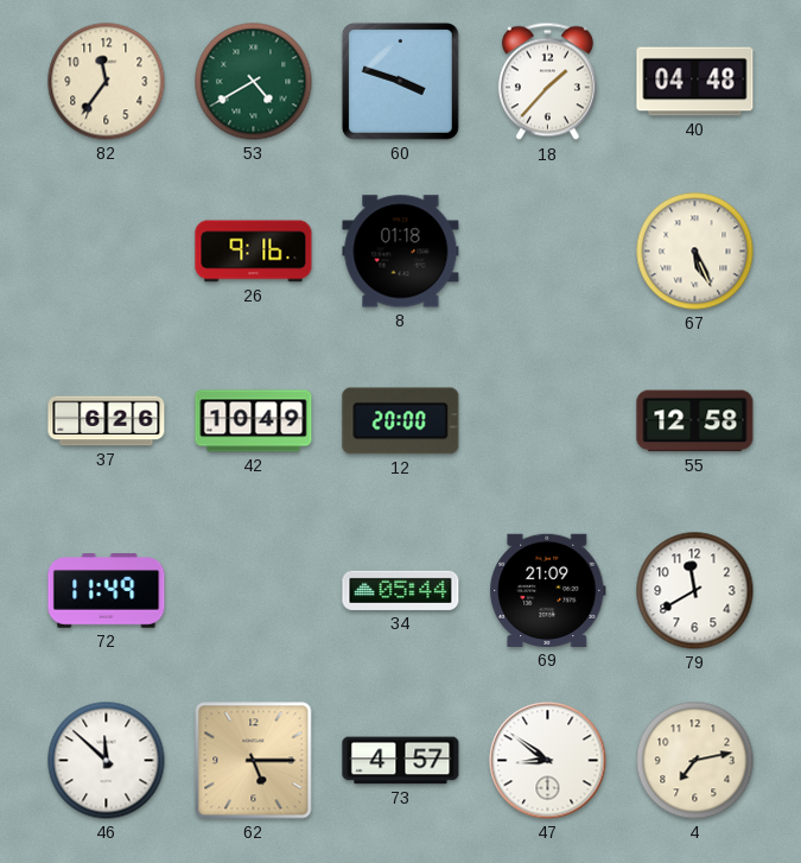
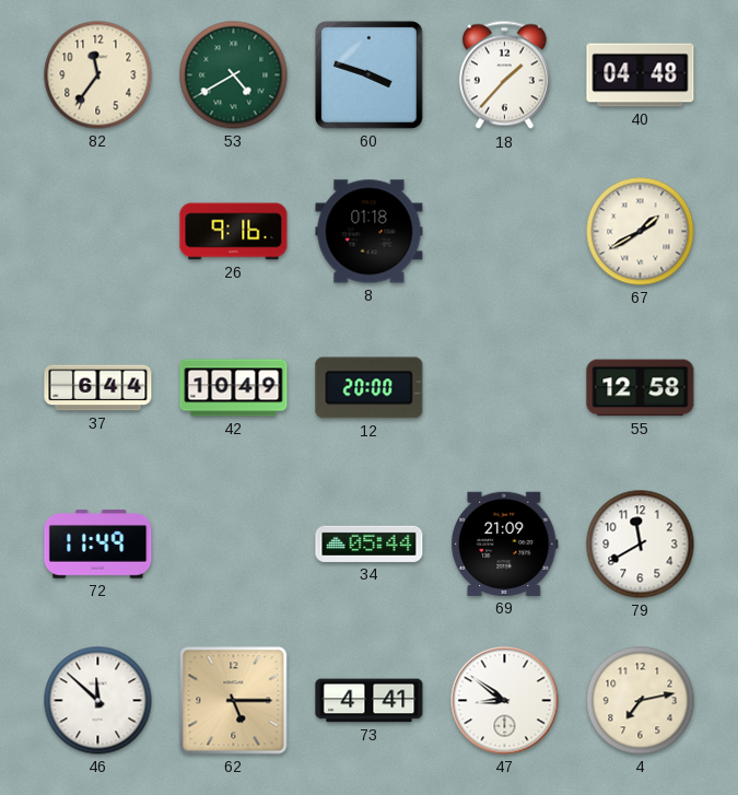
67: 5:26 -> 1:40 (641, 232)
37: 6:26 -> 6:44 (98, 388)
73: 4:57 -> 4:41 (370, 701)
